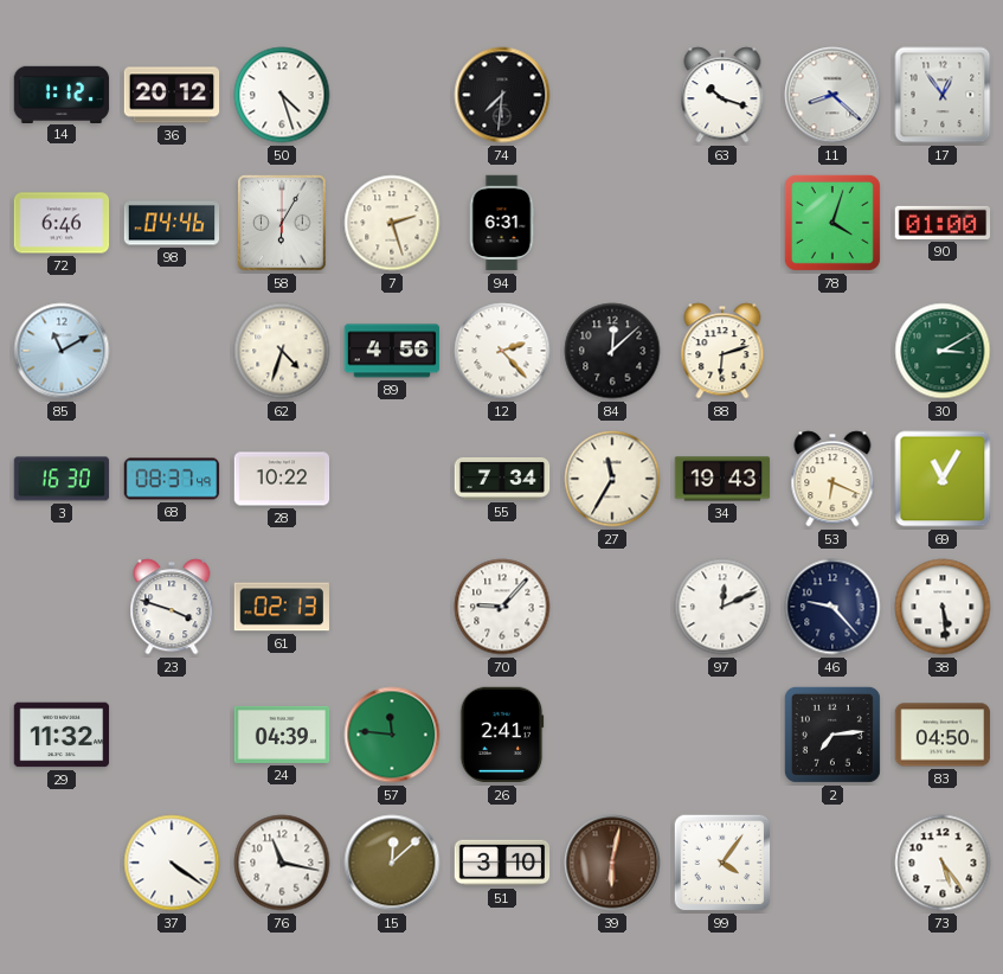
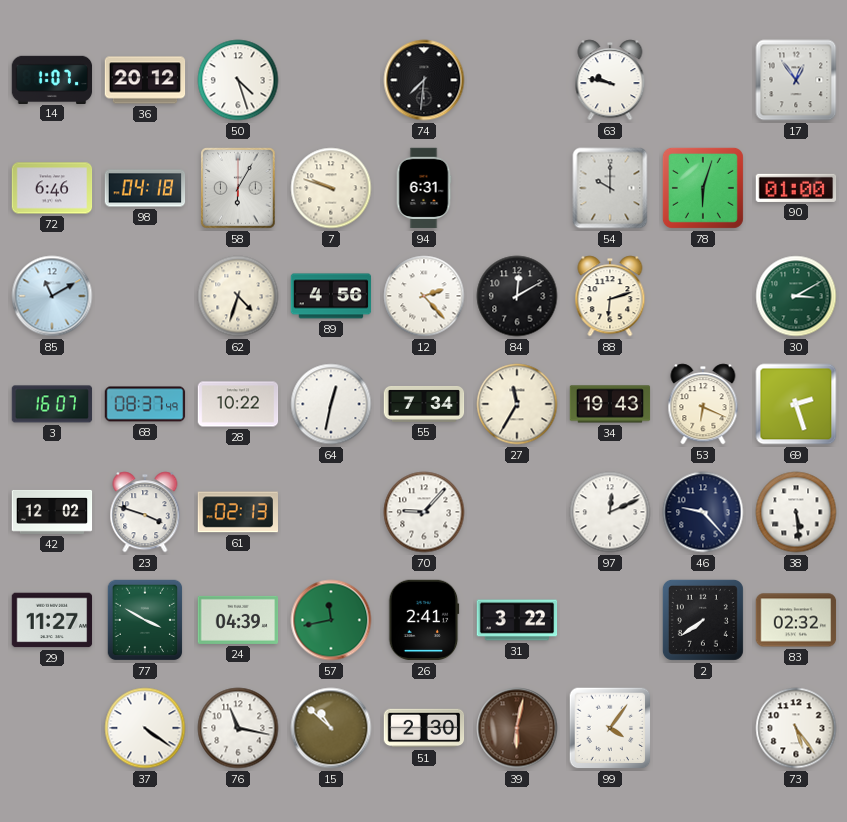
14: 1:12 -> 1:07 (52, 79)
63: 10:18 -> 9:47 (610, 80)
11: 8:22 -> none (832, 95)
98: 04:46 -> 04:18 (145, 188)
7: 2:27 -> 9:48 (331, 188)
54: none -> 10:00 (610, 188)
78: 4:03 -> 6:03 (703, 188)
84: 12:08 -> 12:10 (517, 296)
3: 16:30 -> 16:07 (52, 404)
64: none -> 12:32 (331, 404)
69: 11:05 -> 2:27 (796, 404)
42: none -> 12:02 (52, 512)
29: 11:32 -> 11:27 (52, 620)
77: none -> 3:50 (145, 620)
57: 11:46 -> 11:43 (331, 620)
31: none -> 3:22 (517, 620)
2: 7:14 -> 7:39 (703, 620)
83: 04:50 -> 02:32 (796, 620)
15: 12:08 -> 10:52 (331, 728)
51: 3:10 -> 2:30 (424, 728)
